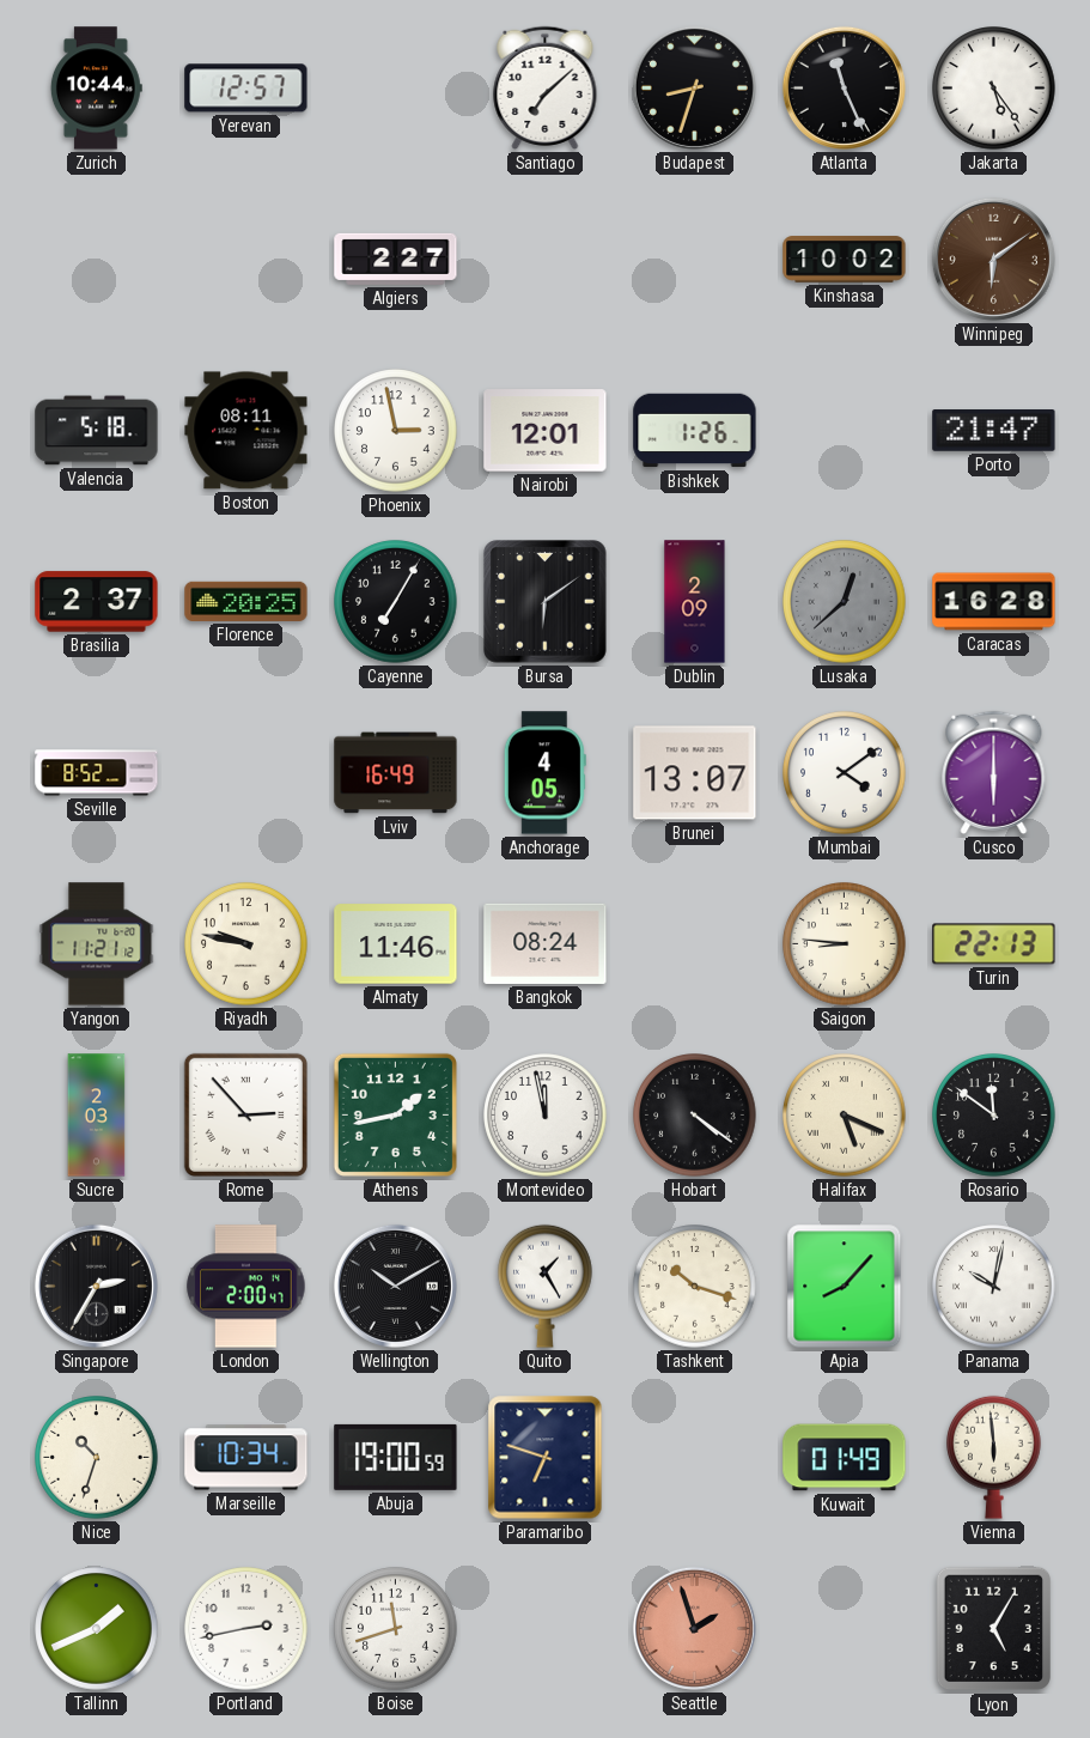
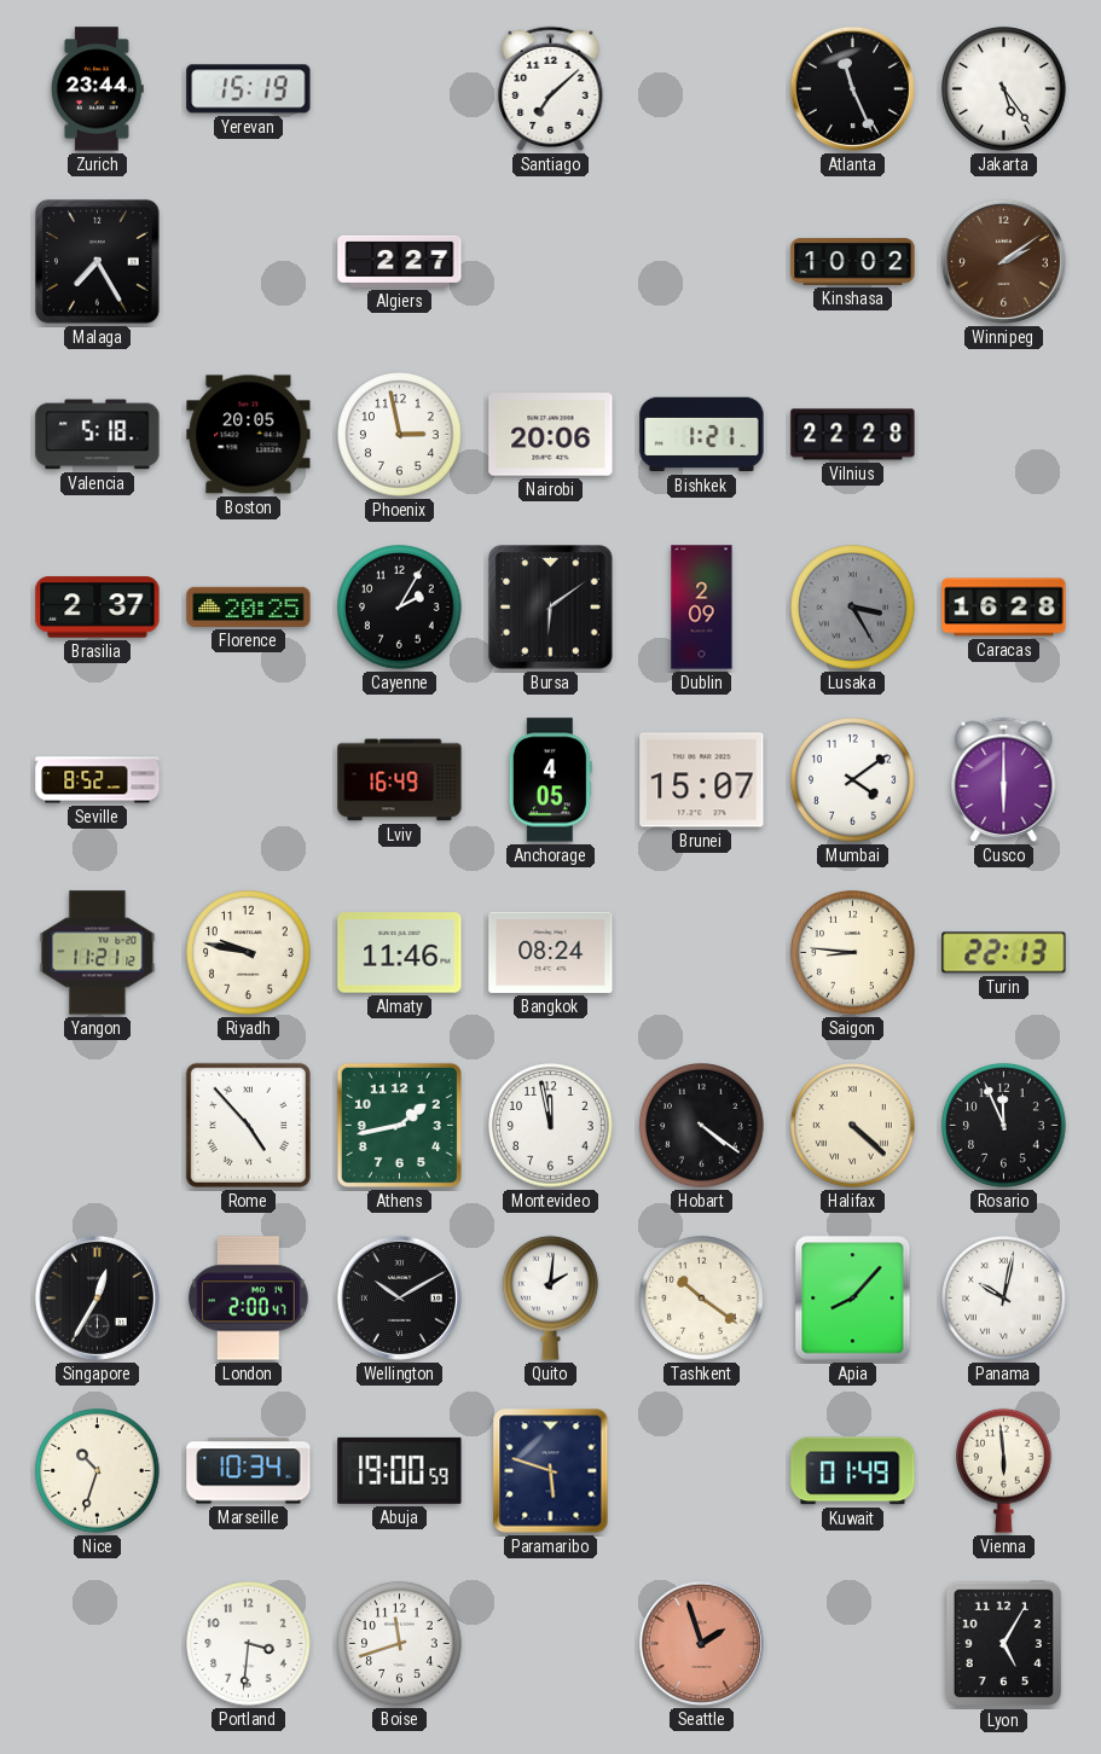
Zurich: 10:44 -> 23:44 (97, 89)
Yerevan: 12:57 -> 15:19 (249, 89)
Budapest: 8:33 -> none (694, 87)
Malaga: none -> 7:25 (98, 262)
Winnipeg: 6:09 -> 2:09 (1003, 261)
Boston: 08:11 -> 20:05 (249, 435)
Nairobi: 12:01 -> 20:06 (551, 435)
Bishkek: 1:26 -> 1:21 (702, 435)
Vilnius: none -> 22:28 (853, 435)
Porto: 21:47 -> none (994, 431)
Cayenne: 7:05 -> 2:05 (400, 608)
Lusaka: 12:38 -> 3:25 (853, 608)
Brunei: 13:07 -> 15:07 (702, 780)
Sucre: 2:03 -> none (97, 1116)
Rome: 2:53 -> 4:53 (248, 1125)
Halifax: 5:19 -> 4:22 (853, 1126)
Rosario: 11:51 -> 11:56 (1004, 1126)
Singapore: 2:35 -> 12:35 (97, 1297)
Quito: 1:25 -> 2:01 (551, 1297)
Tashkent: 10:18 -> 10:21 (702, 1299)
Paramaribo: 6:48 -> 5:48 (551, 1471)
Tallinn: 1:41 -> none (97, 1629)
Portland: 2:43 -> 3:31 (249, 1644)
